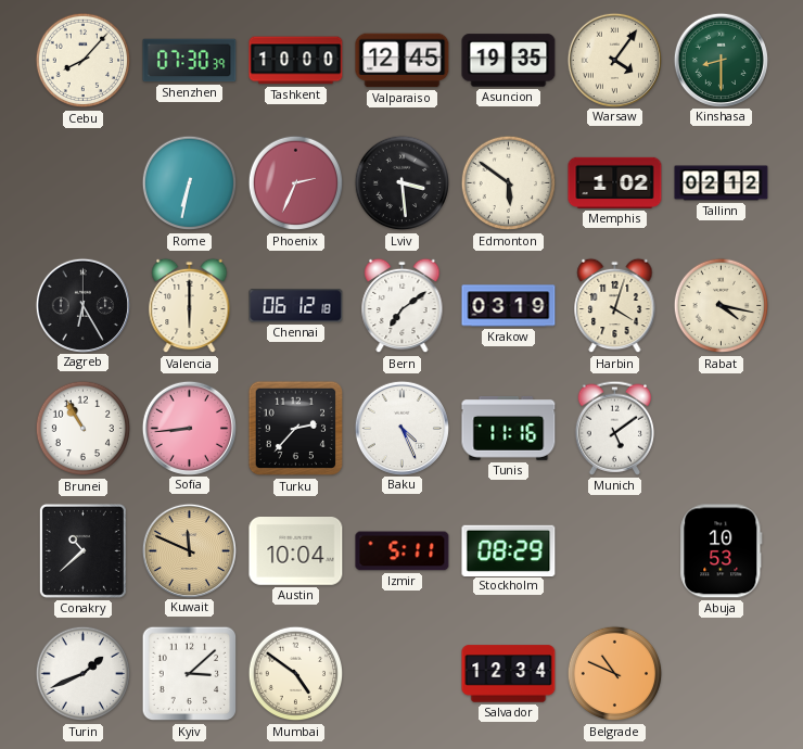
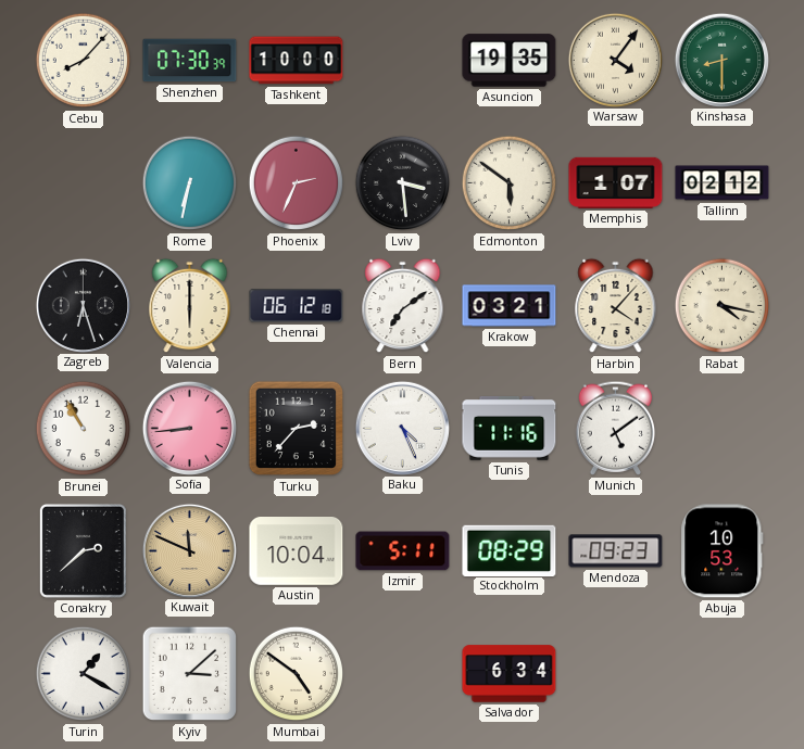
Valparaiso: 12:45 -> none (403, 61)
Memphis: 1:02 -> 1:07 (616, 182)
Zagreb: 6:25 -> 6:27 (83, 305)
Krakow: 03:19 -> 03:21 (510, 306)
Harbin: 4:03 -> 4:07 (616, 306)
Conakry: 10:38 -> 2:38 (83, 550)
Mendoza: none -> 09:23 (616, 551)
Turin: 1:41 -> 1:20 (84, 674)
Salvador: 12:34 -> 6:34 (510, 674)
Belgrade: 10:49 -> none (615, 674)
